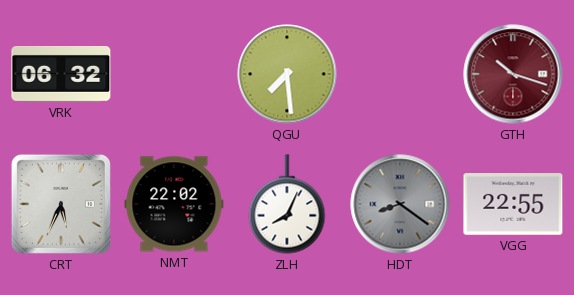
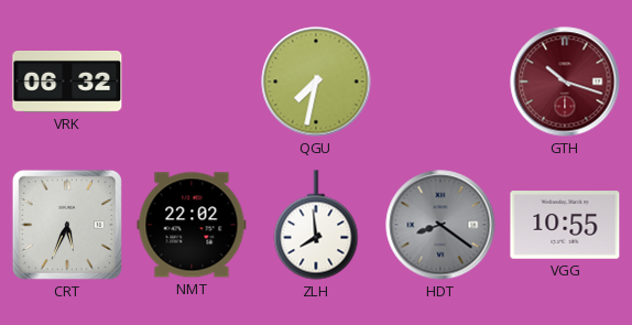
QGU: 7:29 -> 7:32 (316, 82)
ZLH: 8:04 -> 7:59 (316, 225)
VGG: 22:55 -> 10:55 (565, 225)
